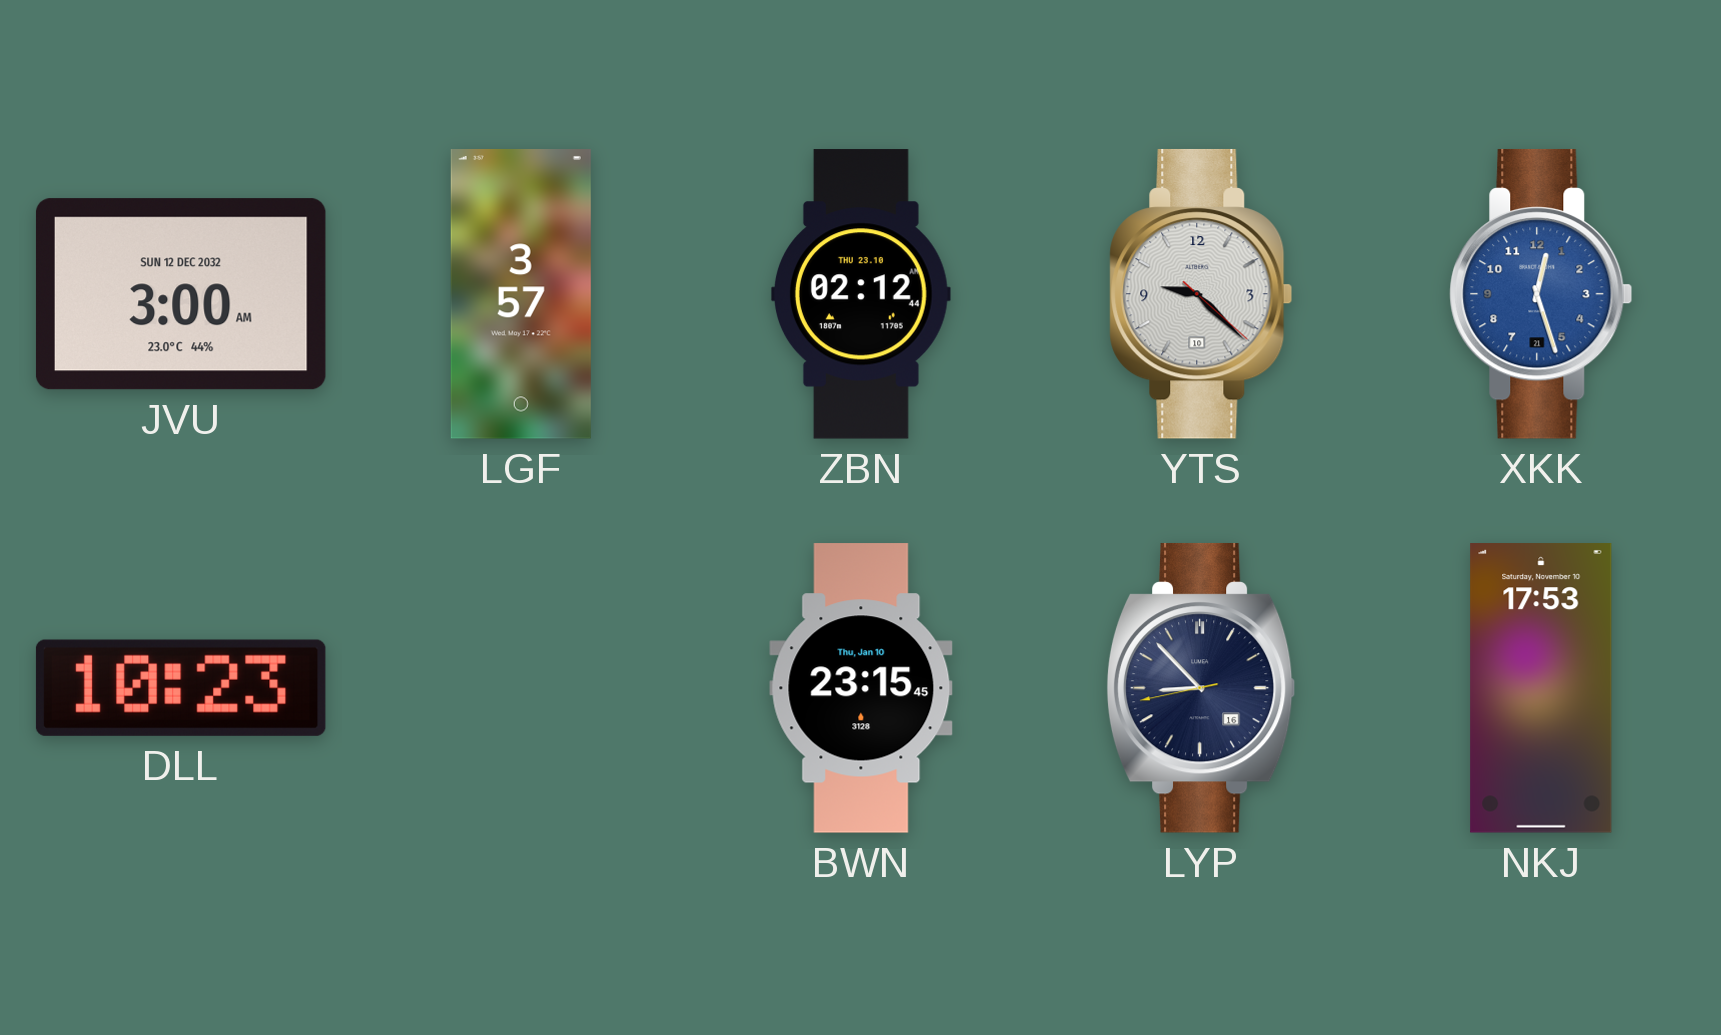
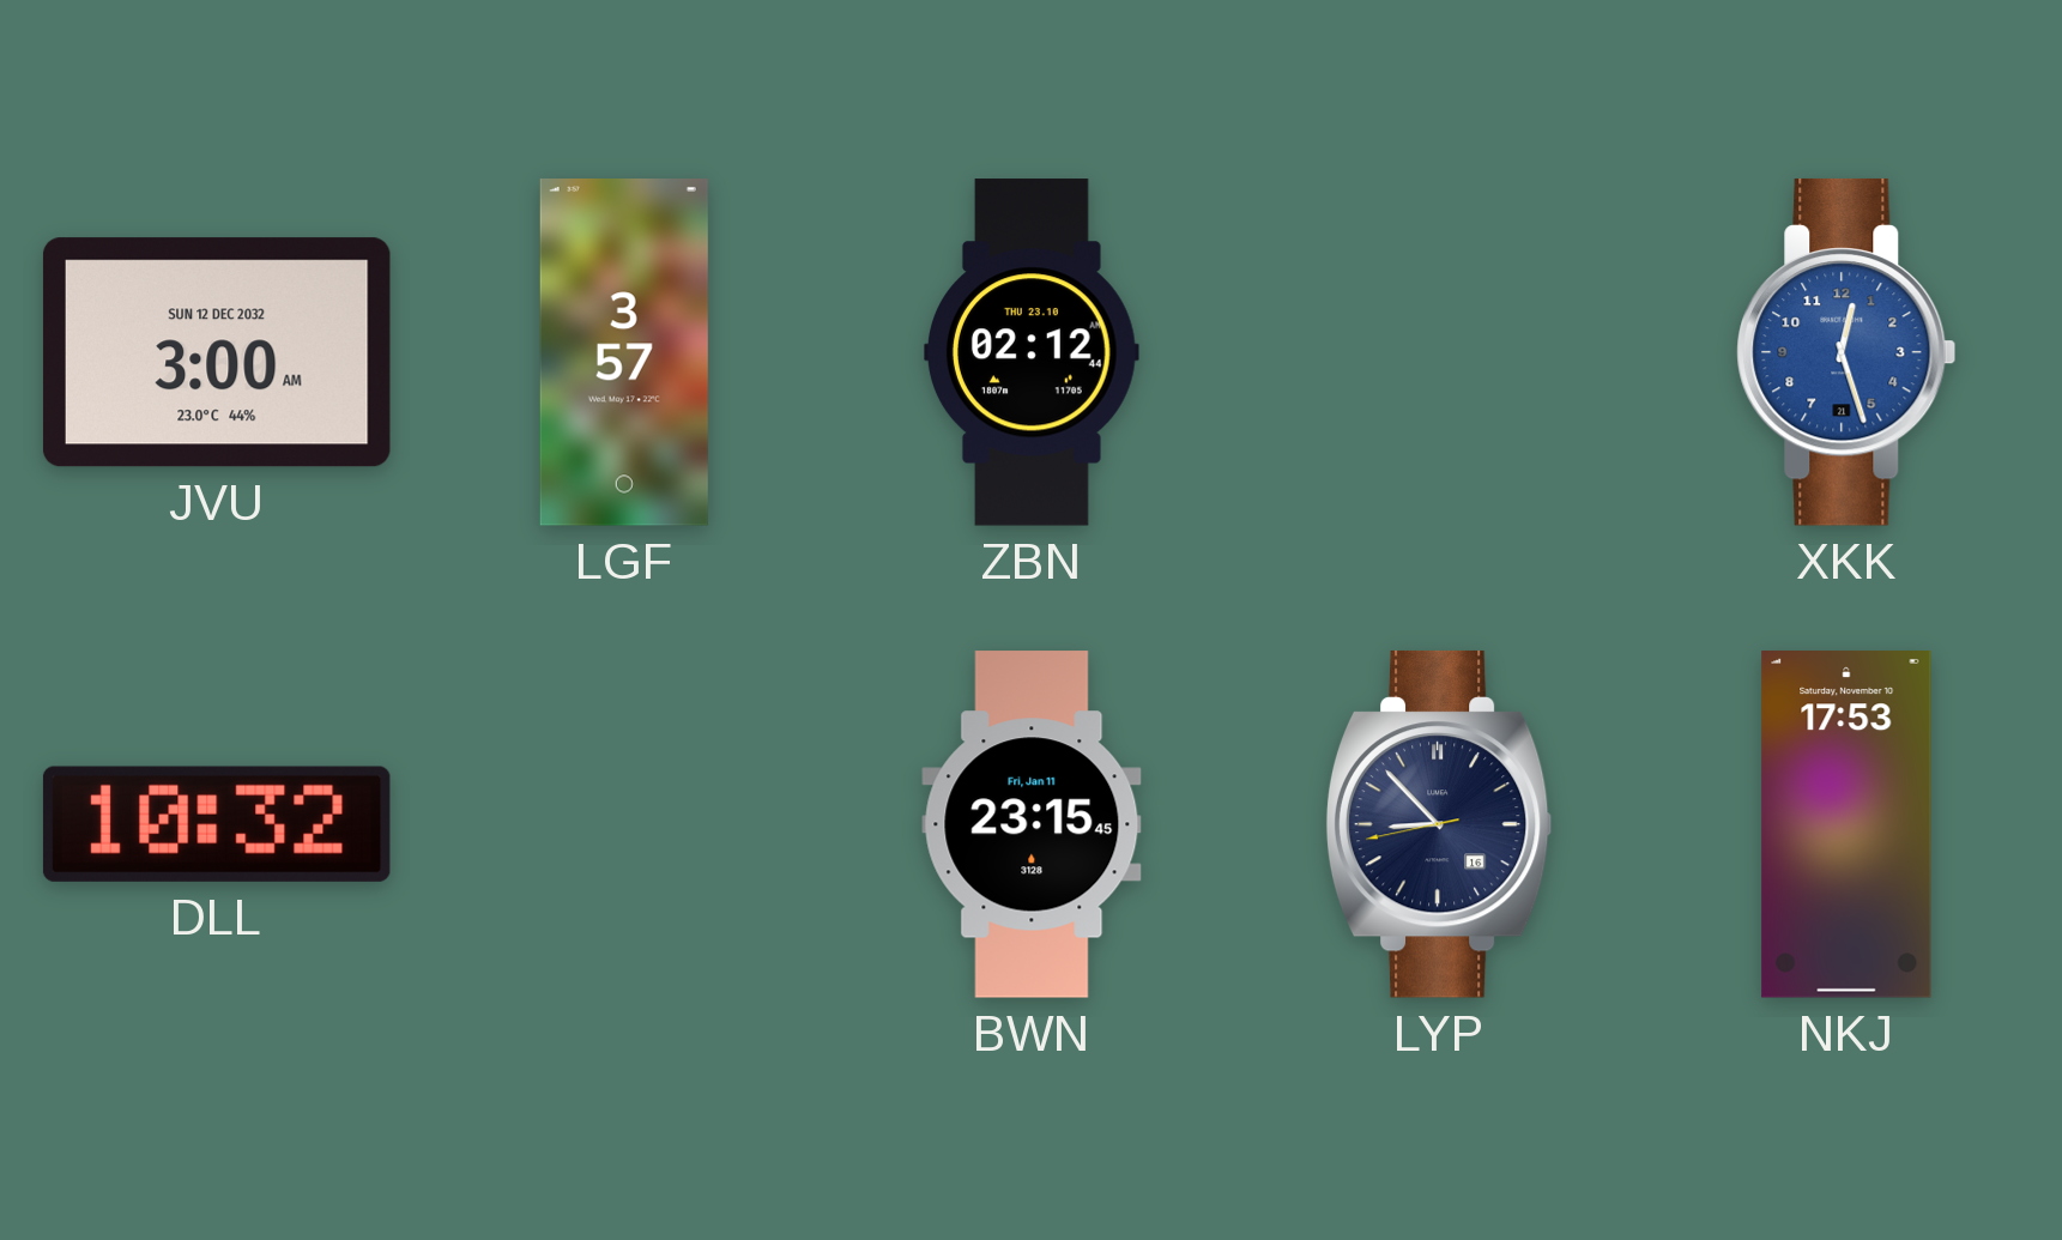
YTS: 9:22 -> none (1201, 294)
DLL: 10:23 -> 10:32 (217, 824)
BWN date: Thu, Jan 10 -> Fri, Jan 11 (1032, 824)
